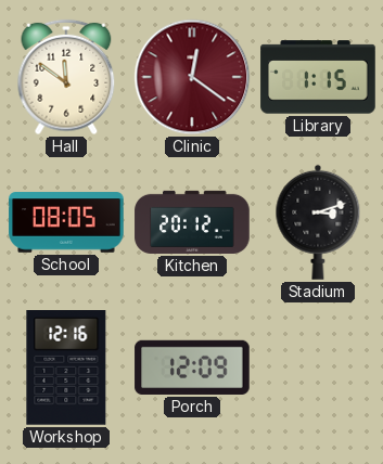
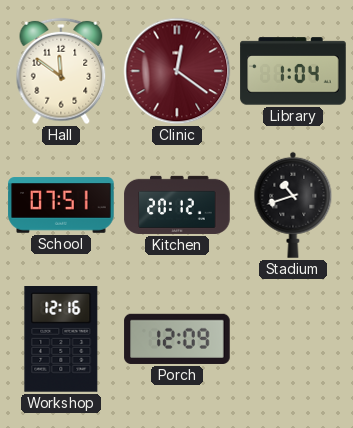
Library: 1:15 -> 1:04 (293, 71)
School: 08:05 -> 07:51 (61, 205)
Stadium: 3:12 -> 10:42 (293, 205)
